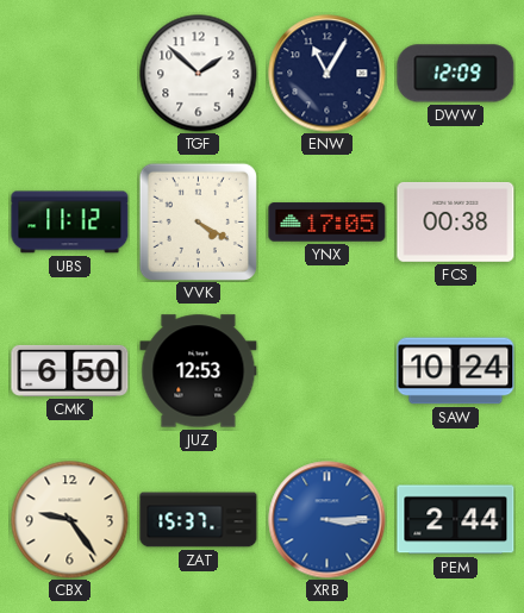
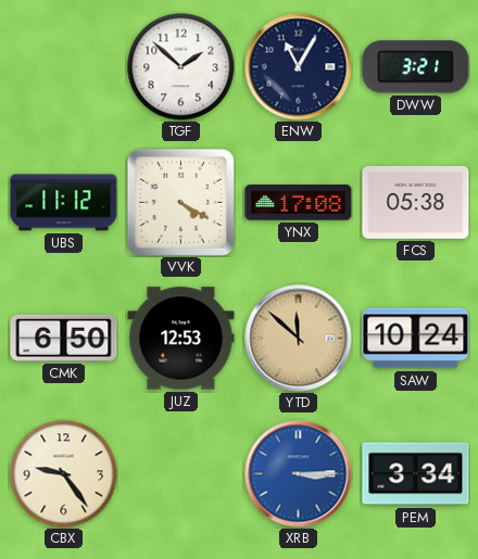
DWW: 12:09 -> 3:21 (416, 67)
YNX: 17:05 -> 17:08 (299, 203)
FCS: 00:38 -> 05:38 (416, 202)
YTD: none -> 11:52 (299, 339)
ZAT: 15:37 -> none (199, 520)
PEM: 2:44 -> 3:34 (416, 474)
